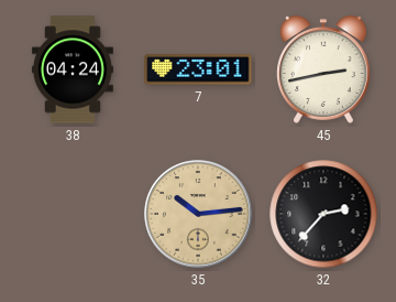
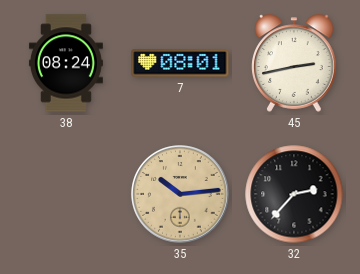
38: 04:24 -> 08:24 (66, 63)
7: 23:01 -> 08:01 (180, 63)
